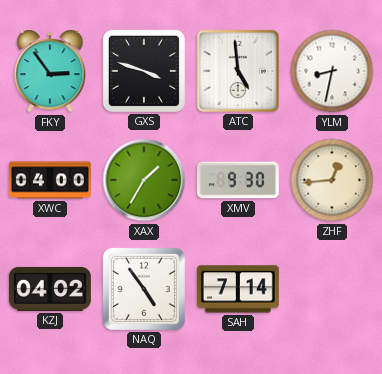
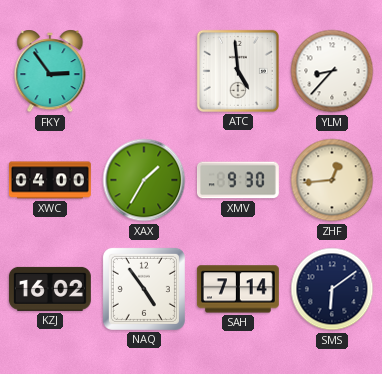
GXS: 3:48 -> none (144, 71)
YLM: 8:32 -> 8:37 (332, 71)
KZJ: 04:02 -> 16:02 (50, 289)
SMS: none -> 6:09 (332, 289)
